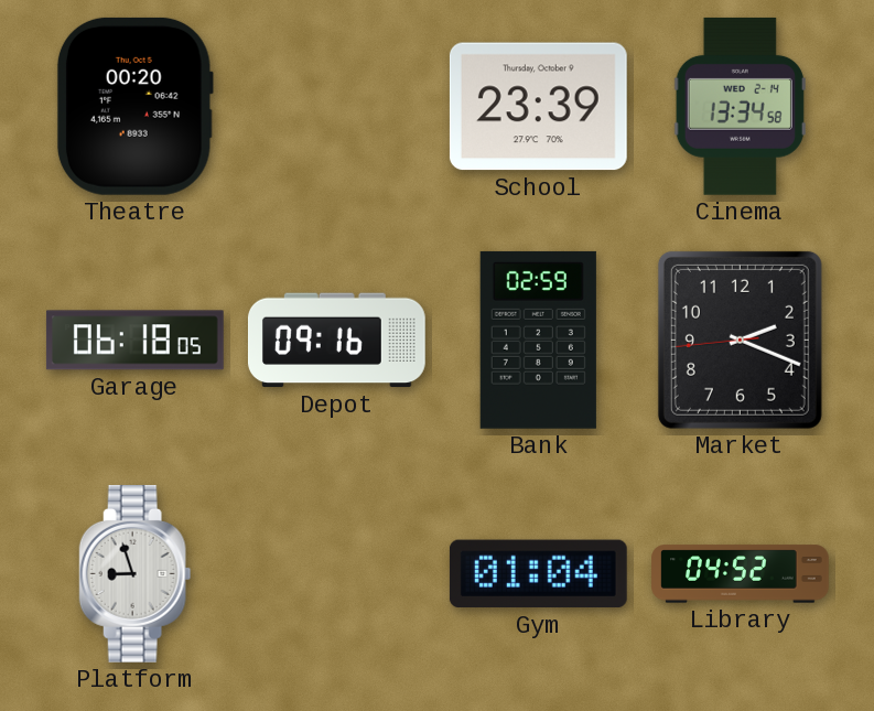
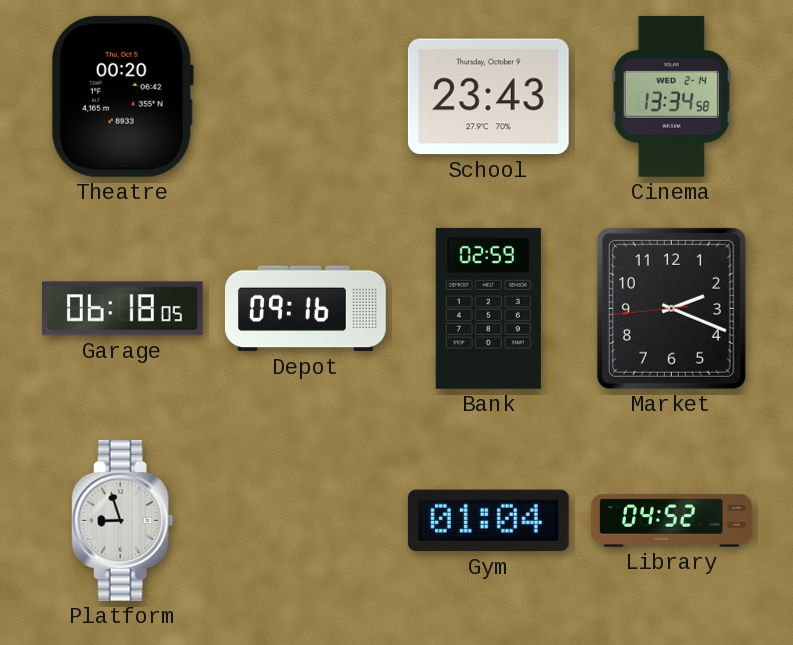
School: 23:39 -> 23:43 (488, 97)
